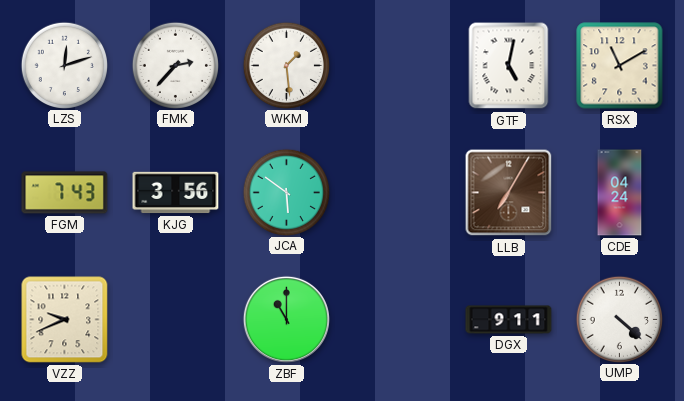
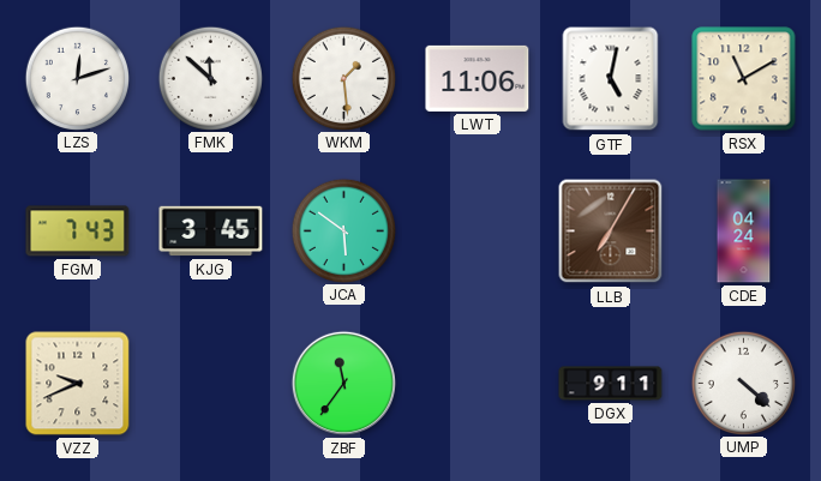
FMK: 2:37 -> 11:52 (210, 78)
LWT: none -> 11:06 (478, 78)
KJG: 3:56 -> 3:45 (211, 232)
ZBF: 11:00 -> 11:36 (343, 383)
